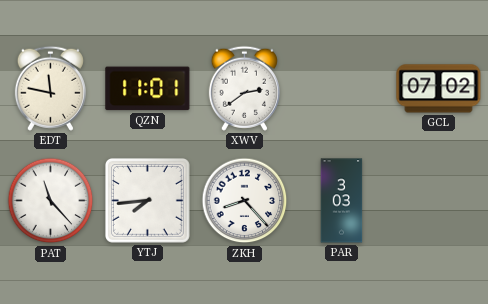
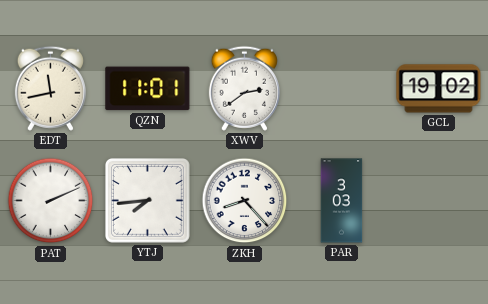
EDT: 11:47 -> 11:43 (50, 88)
GCL: 07:02 -> 19:02 (439, 89)
PAT: 11:23 -> 2:11 (51, 201)
